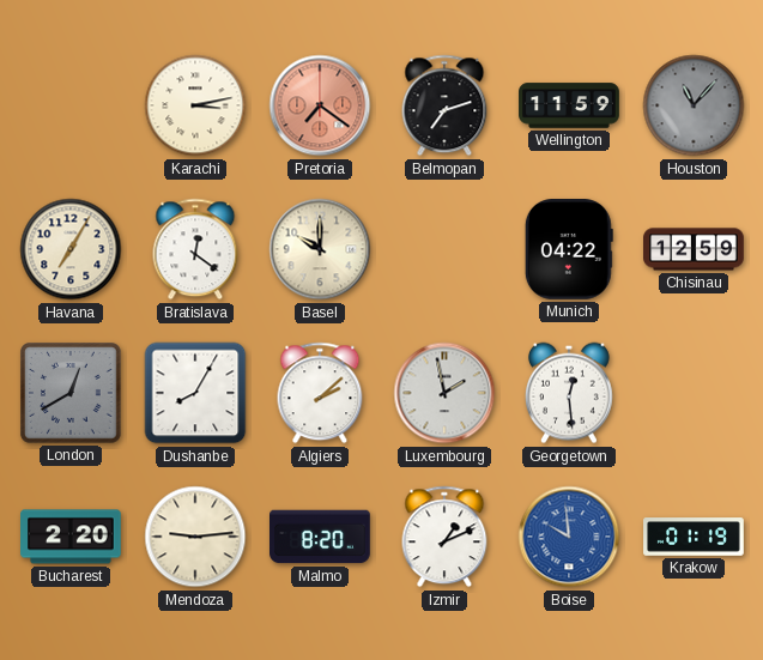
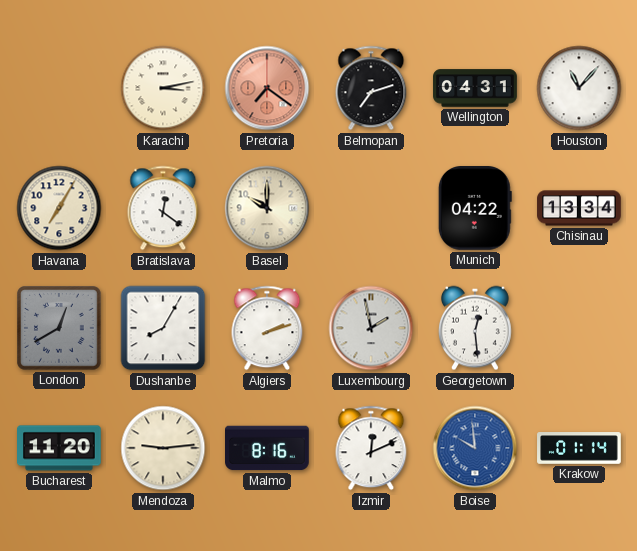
Wellington: 11:59 -> 04:31 (475, 88)
Houston dial: grey -> white (579, 88)
Chisinau: 12:59 -> 13:34 (579, 208)
Algiers: 2:08 -> 2:12 (267, 328)
Bucharest: 2:20 -> 11:20 (60, 448)
Malmo: 8:20 -> 8:16 (268, 448)
Izmir: 1:11 -> 12:11 (371, 448)
Krakow: 01:19 -> 01:14 (579, 448)
